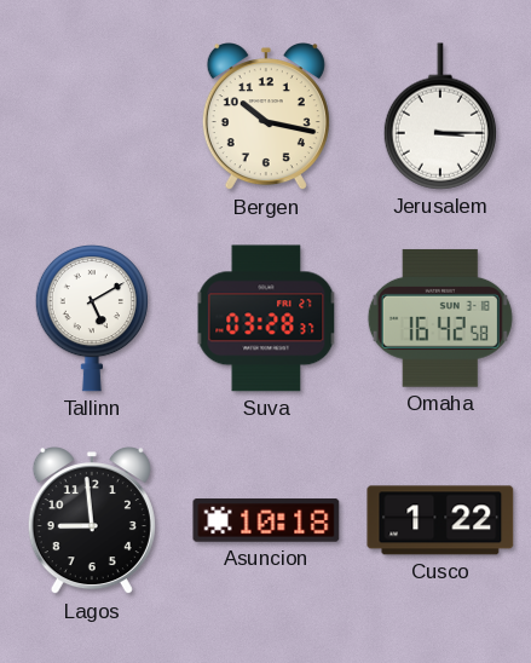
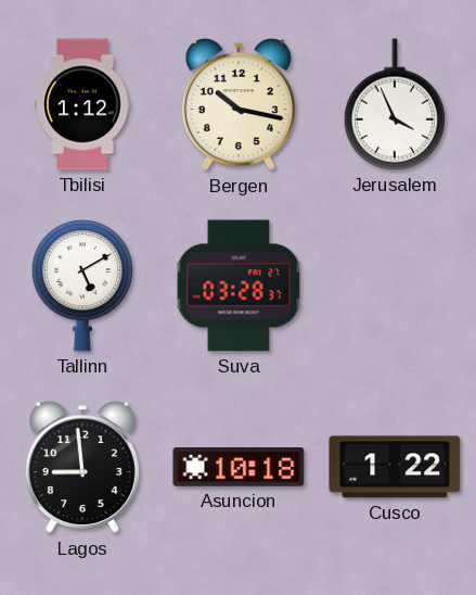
Tbilisi: none -> 1:12 (82, 104)
Jerusalem: 3:15 -> 3:56 (395, 104)
Omaha: 16:42 -> none (440, 318)
